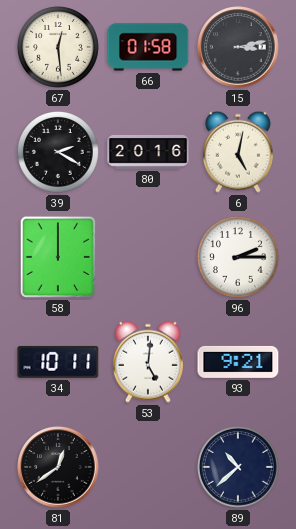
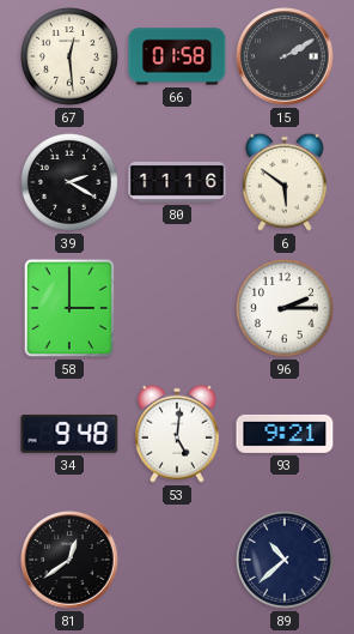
15: 3:13 -> 2:10 (285, 56)
80: 20:16 -> 11:16 (177, 182)
6: 5:02 -> 5:51 (285, 182)
58: 12:00 -> 3:00 (69, 308)
34: 10:11 -> 9:48 (69, 434)
